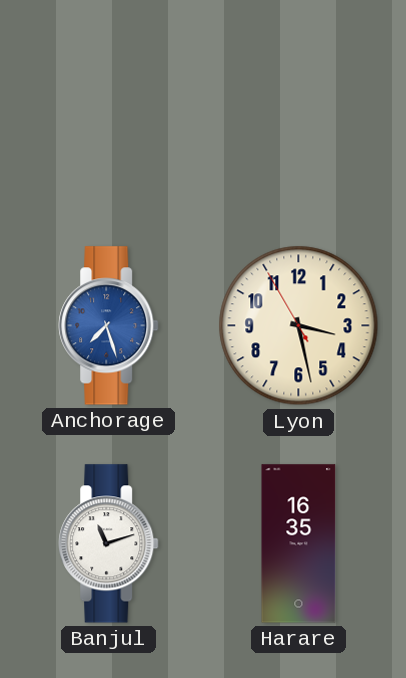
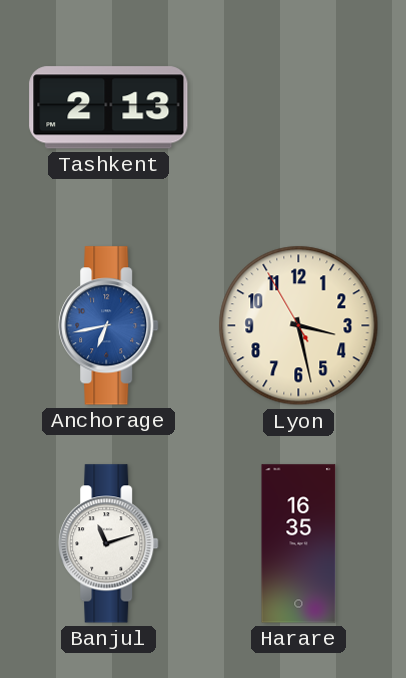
Tashkent: none -> 2:13 (109, 108)
Anchorage: 7:27 -> 6:43 (109, 326)
